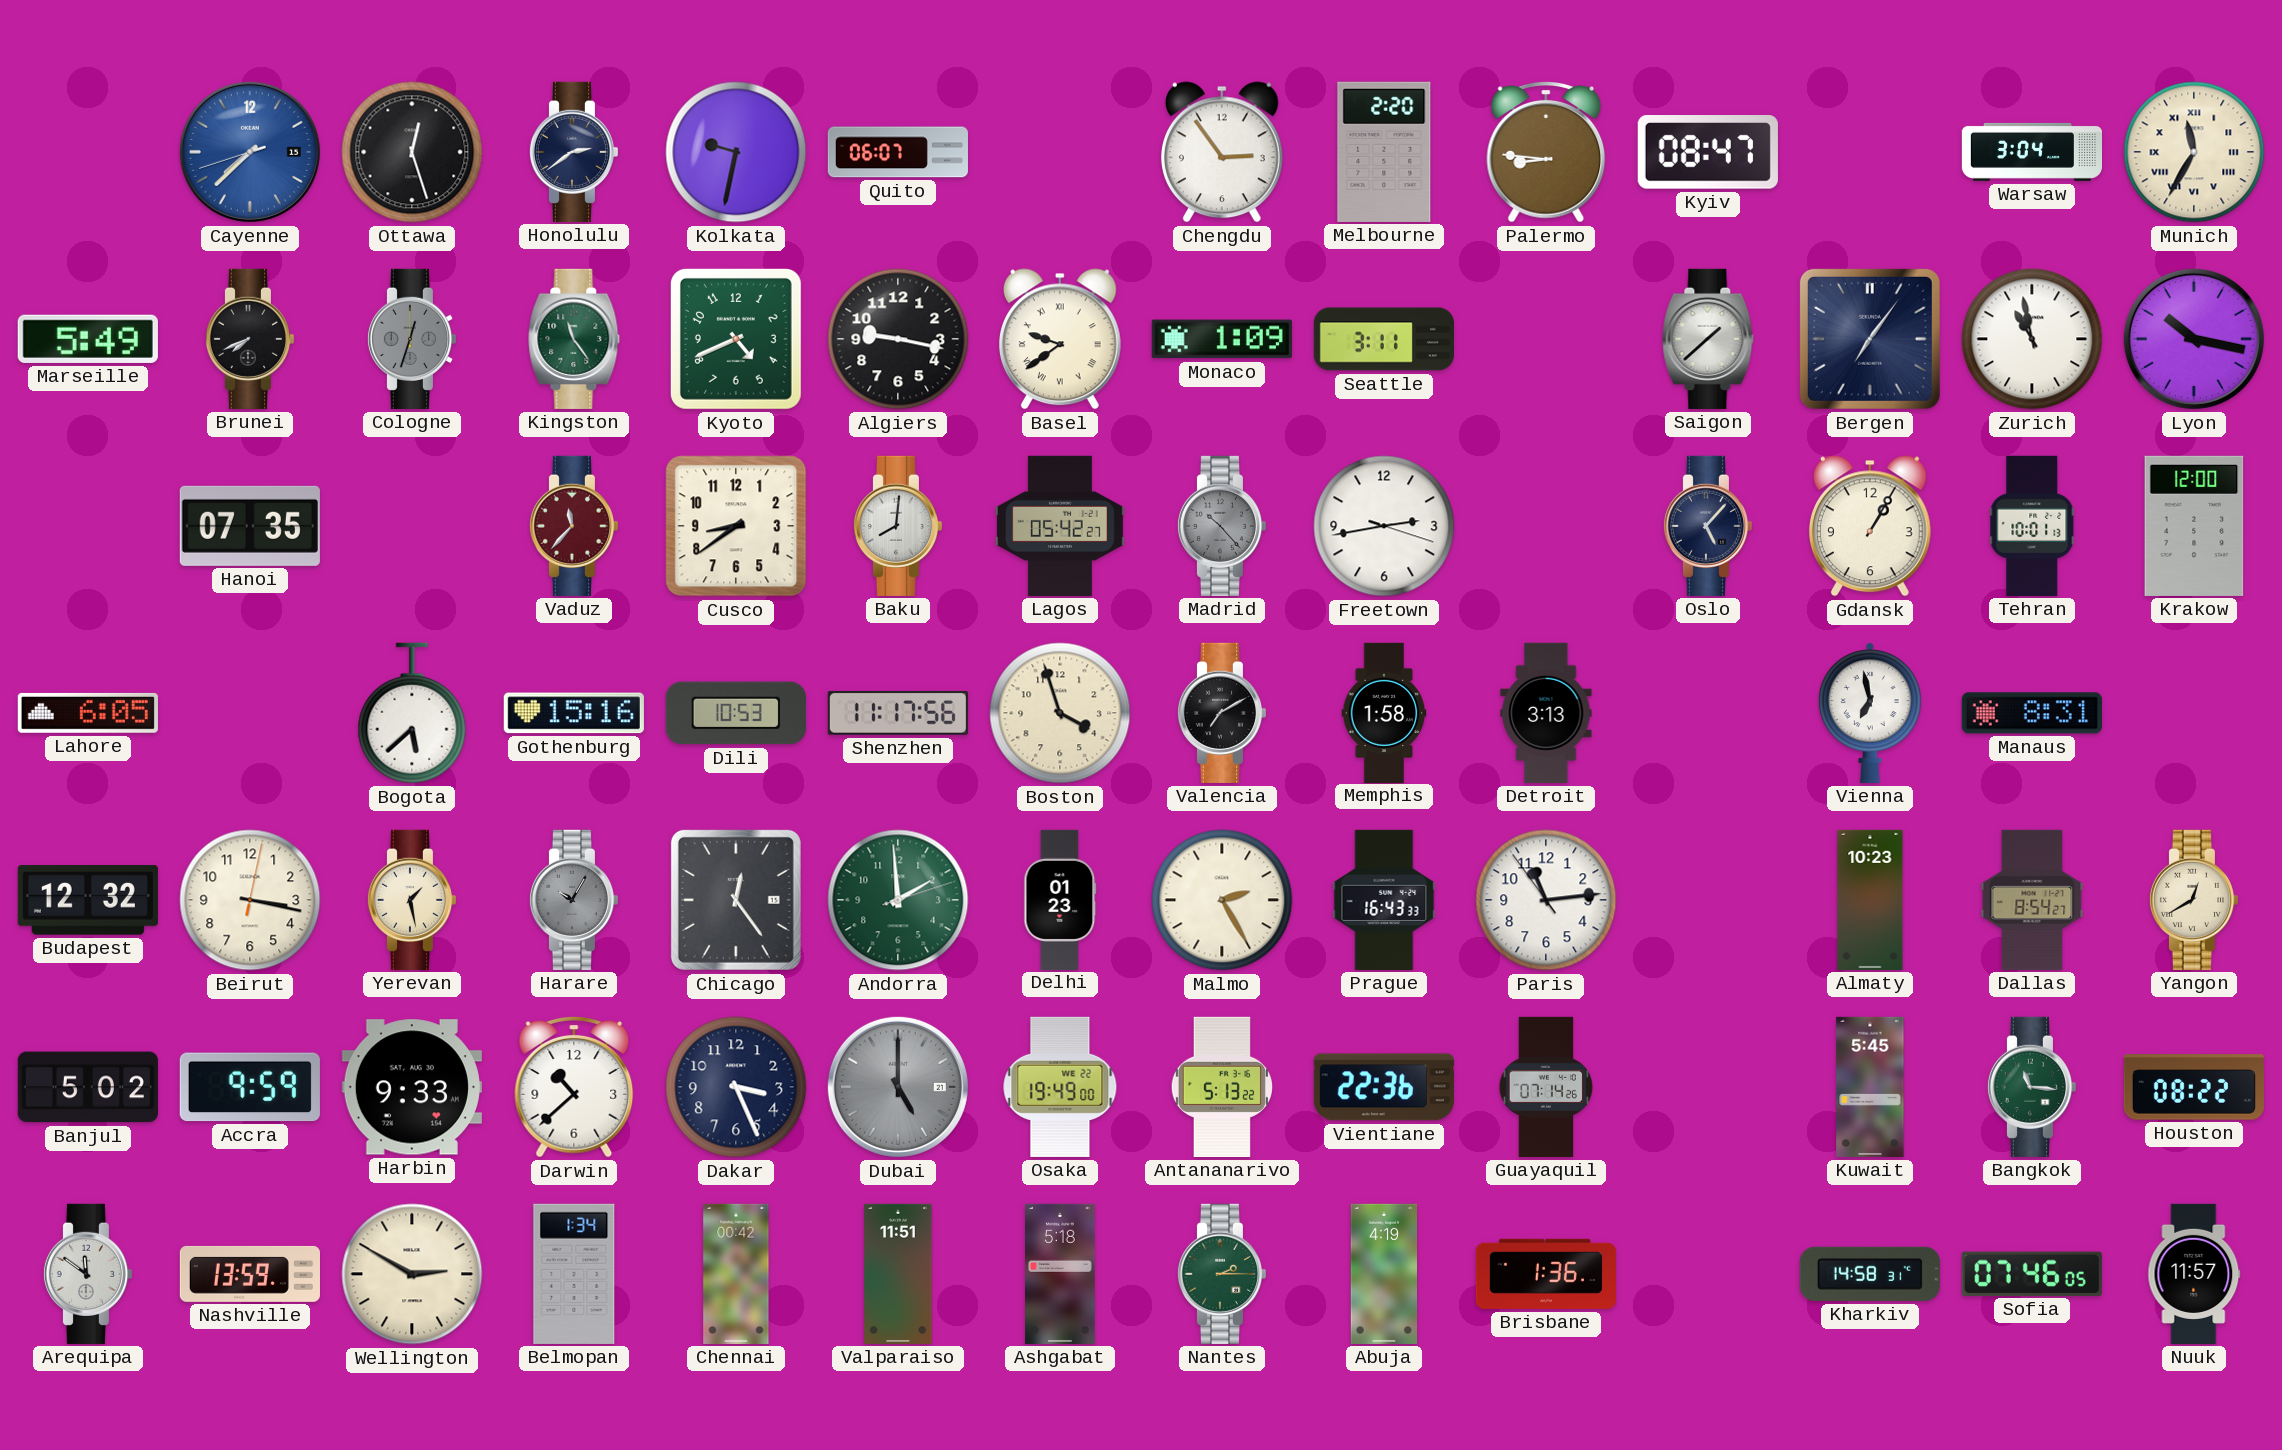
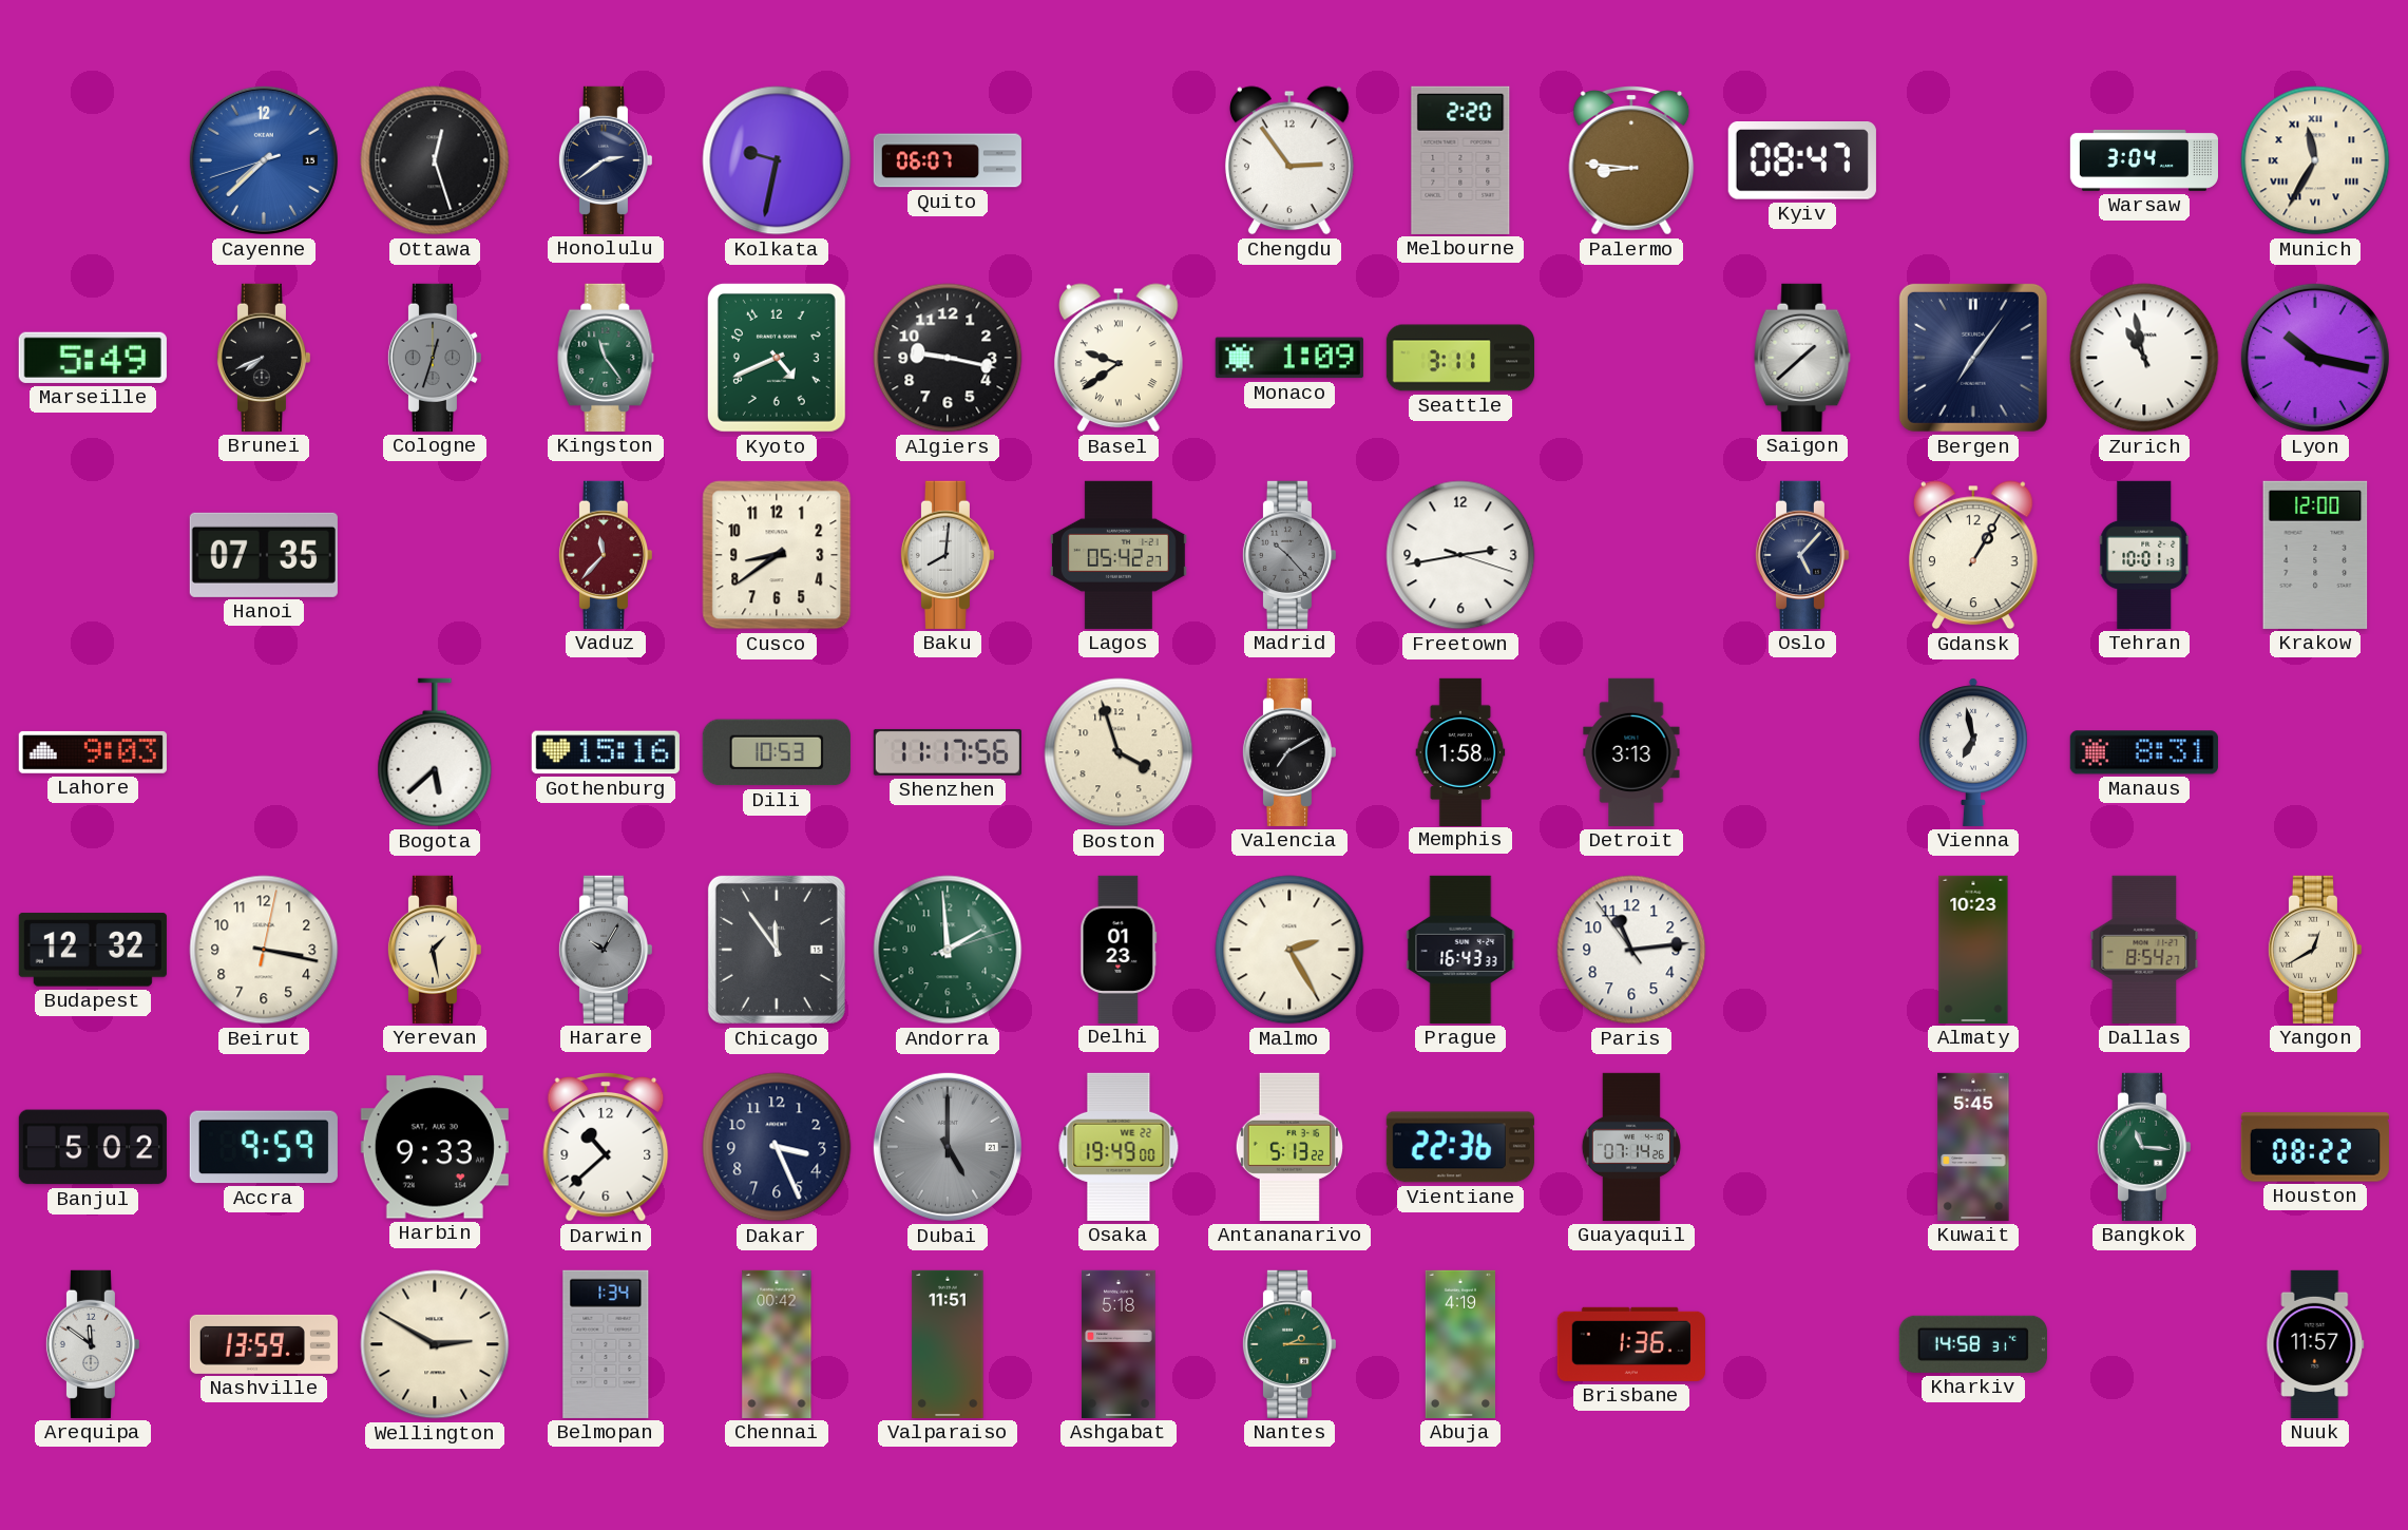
Lahore: 6:05 -> 9:03 (93, 752)
Chicago: 12:24 -> 11:54 (777, 950)
Sofia: 07:46 -> none (2032, 1274)
